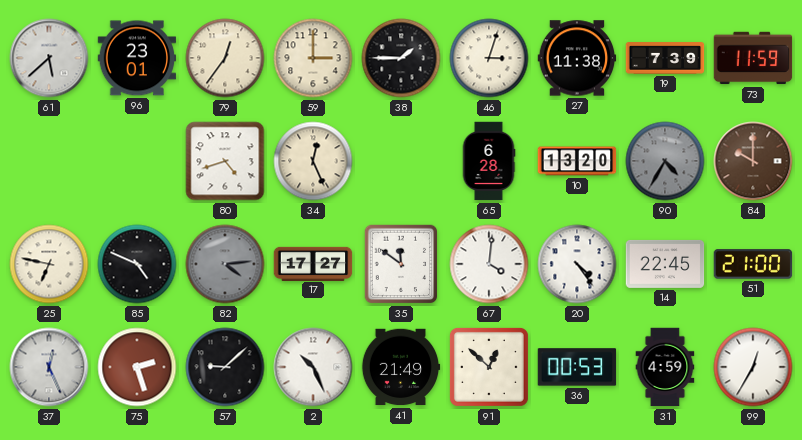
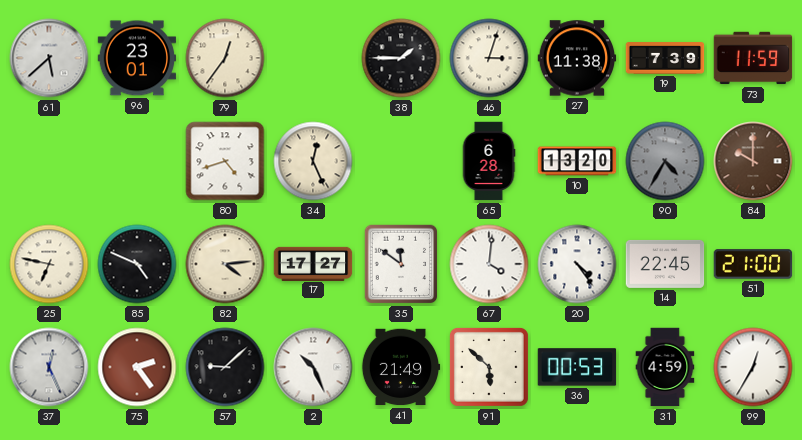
59: 3:00 -> none (313, 58)
82 dial: grey -> cream (225, 264)
75: 2:27 -> 2:24 (137, 367)
91: 12:52 -> 5:52 (489, 367)
